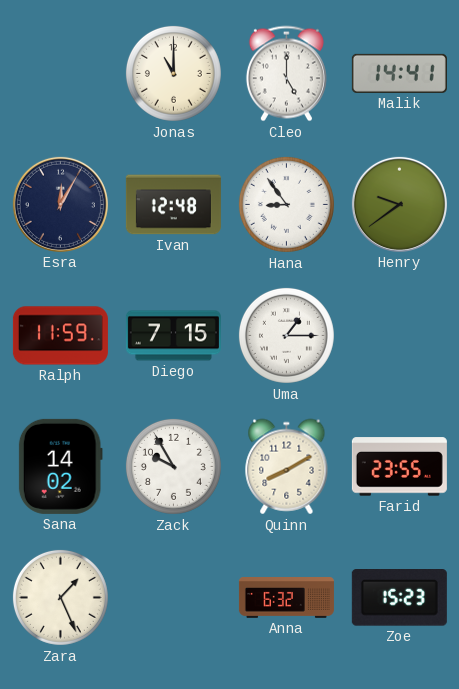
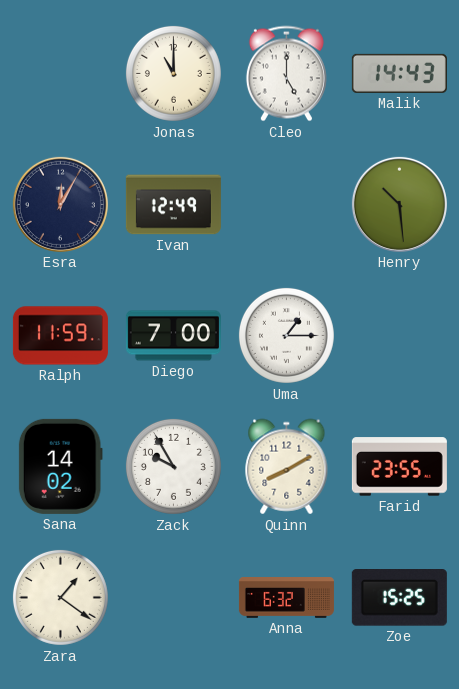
Malik: 14:41 -> 14:43 (399, 73)
Ivan: 12:48 -> 12:49 (173, 205)
Hana: 8:54 -> none (286, 204)
Henry: 9:39 -> 10:29 (399, 204)
Diego: 7:15 -> 7:00 (173, 336)
Zara: 1:26 -> 1:21 (60, 597)
Zoe: 15:23 -> 15:25 (399, 598)
